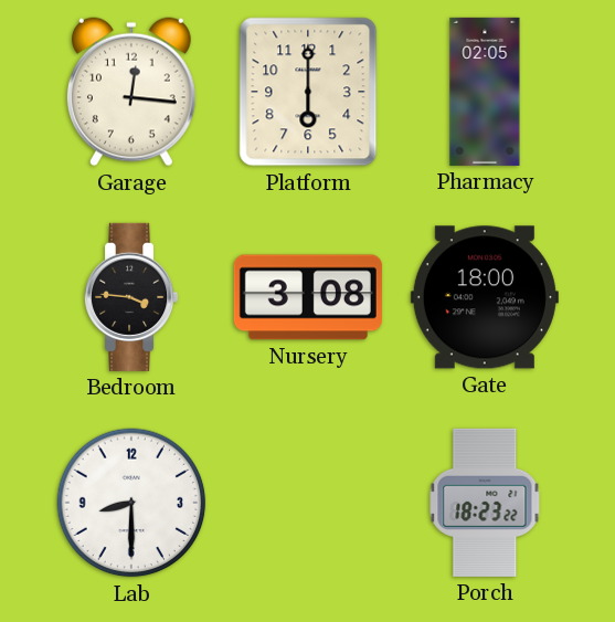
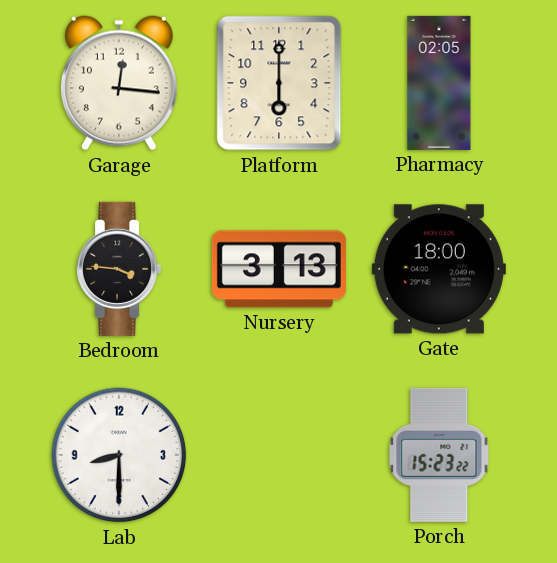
Nursery: 3:08 -> 3:13 (279, 269)
Porch: 18:23 -> 15:23 (439, 455)
